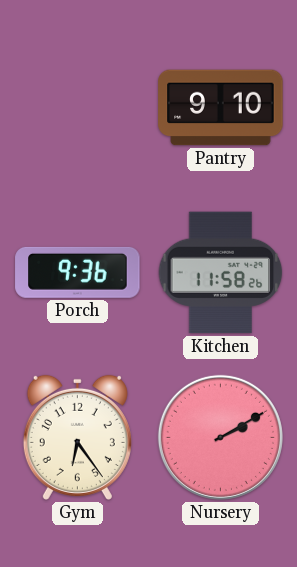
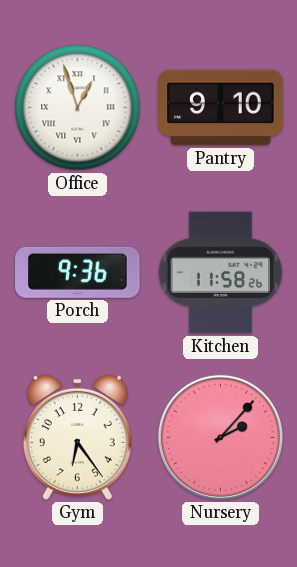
Office: none -> 12:57 (78, 108)
Nursery: 2:10 -> 2:07 (220, 437)
